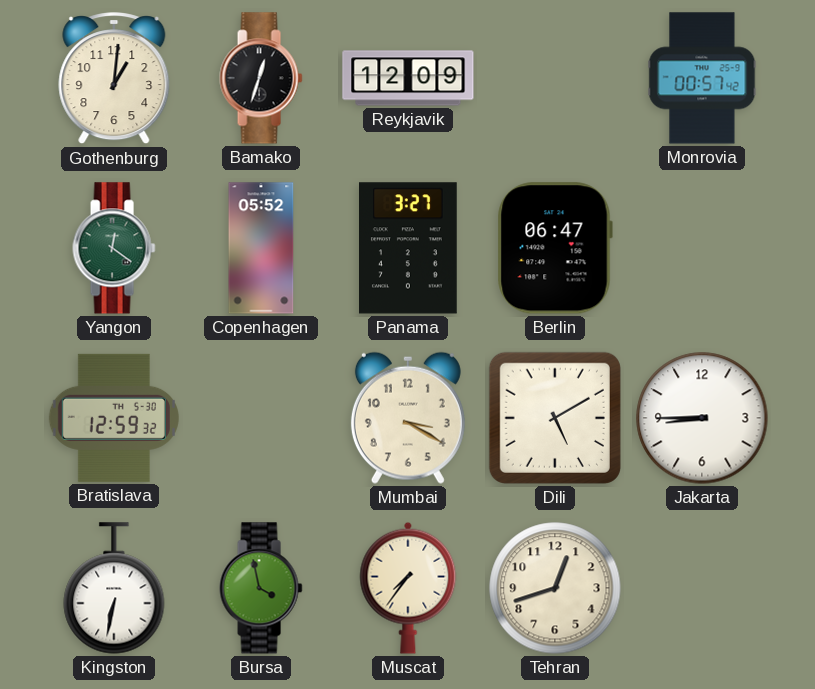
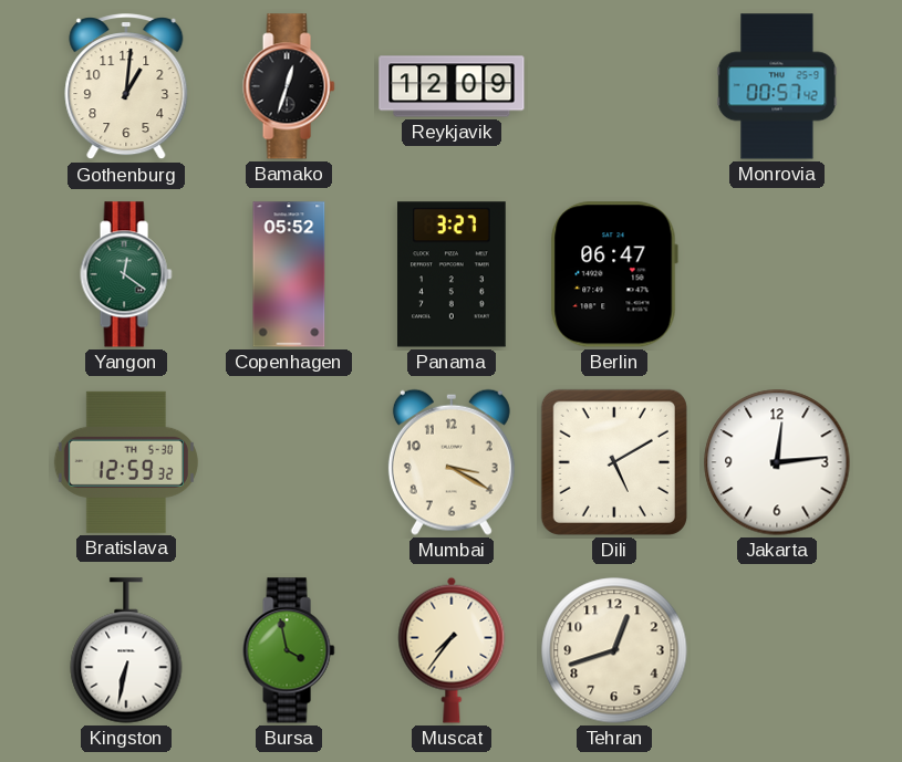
Jakarta: 8:45 -> 12:14 (777, 462)
